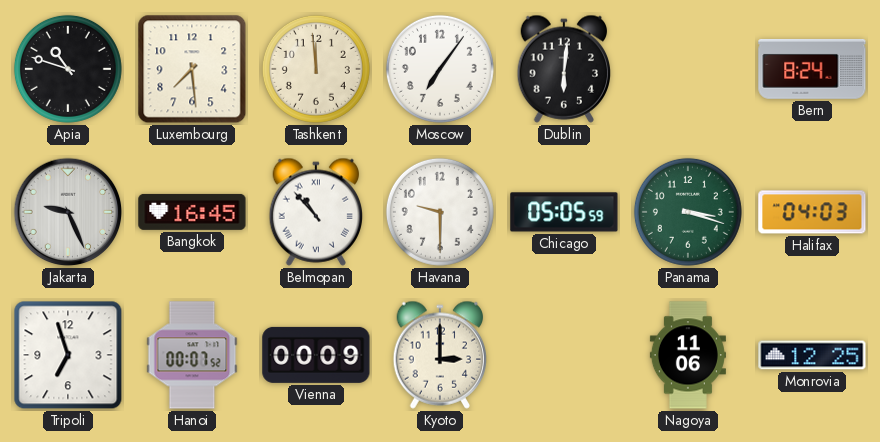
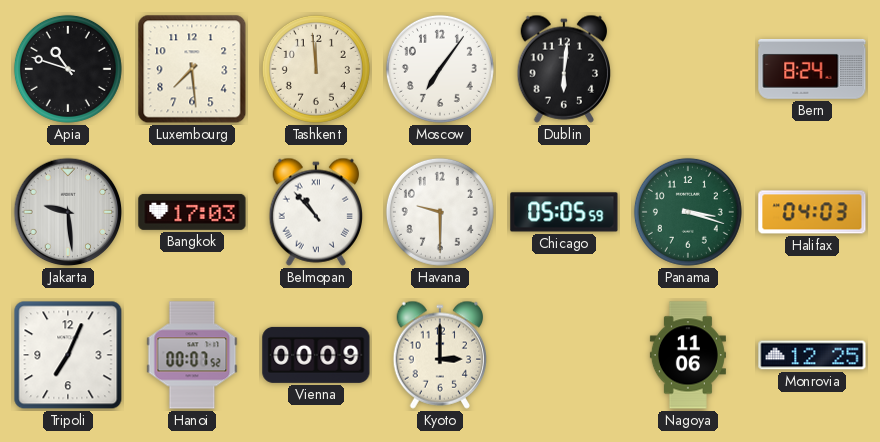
Jakarta: 9:26 -> 9:29 (68, 212)
Bangkok: 16:45 -> 17:03 (192, 212)
Tripoli: 6:57 -> 7:04 (68, 355)
